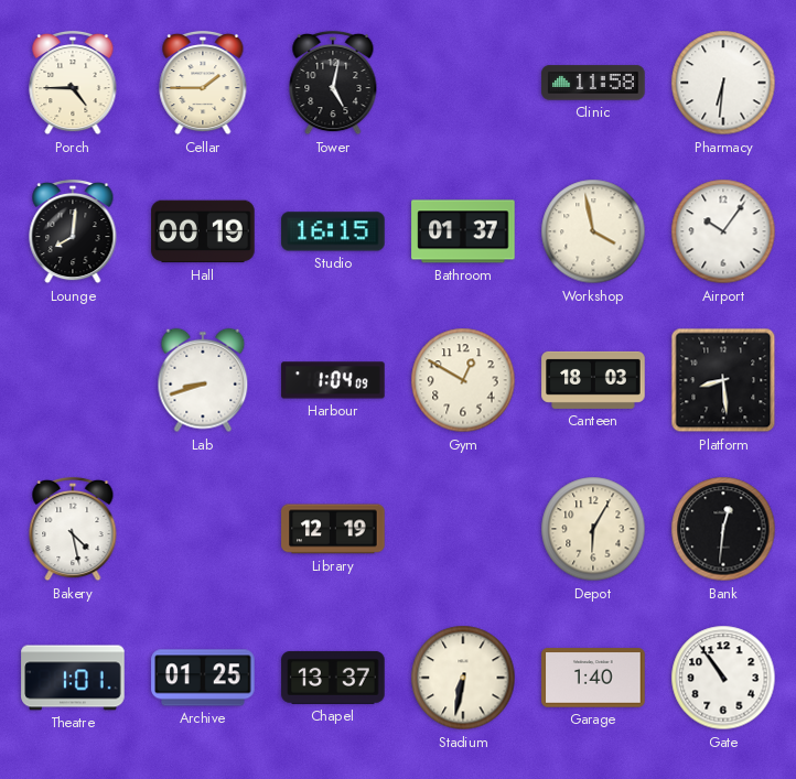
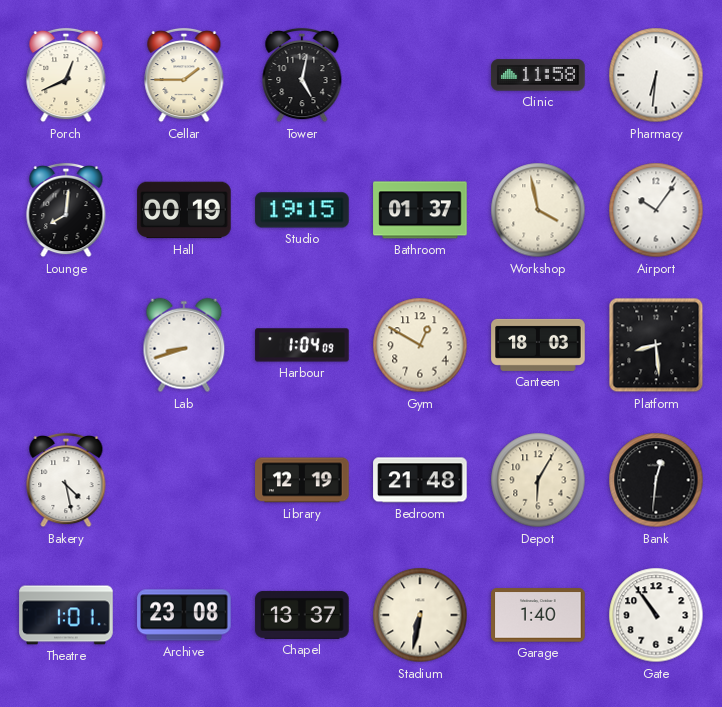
Porch: 4:45 -> 12:41 (66, 75)
Studio: 16:15 -> 19:15 (302, 210)
Bedroom: none -> 21:48 (420, 480)
Archive: 01:25 -> 23:08 (184, 615)
